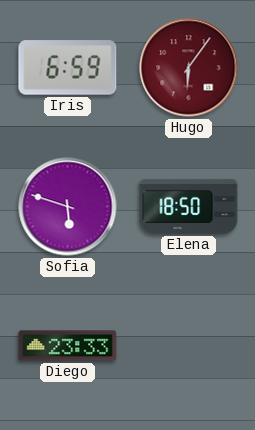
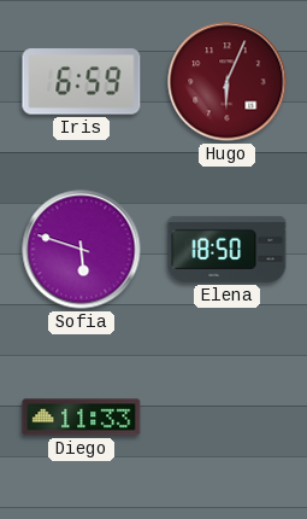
Hugo: 6:06 -> 6:04 (228, 82)
Diego: 23:33 -> 11:33 (82, 418)
